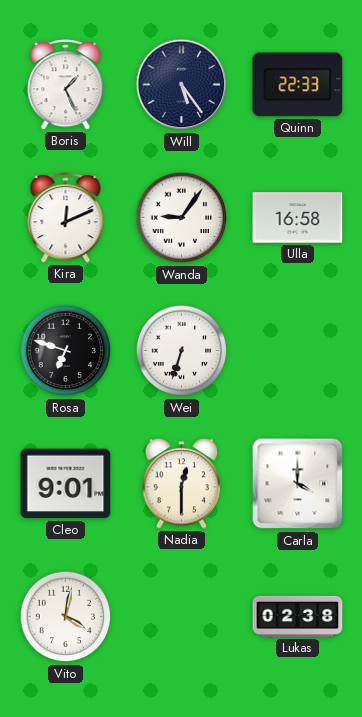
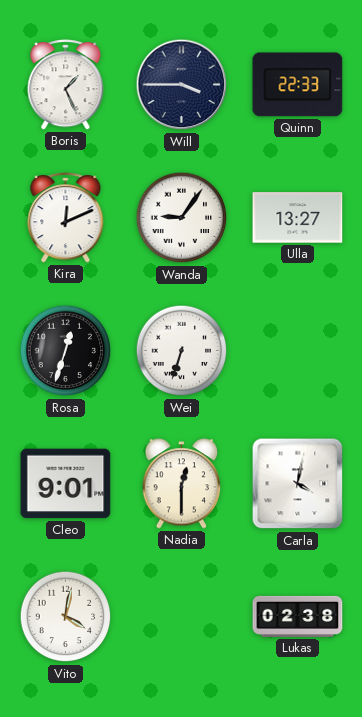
Will: 5:24 -> 3:45 (182, 85)
Ulla: 16:58 -> 13:27 (298, 218)
Rosa: 6:48 -> 12:33 (66, 351)
Carla: 4:00 -> 4:02 (298, 484)
